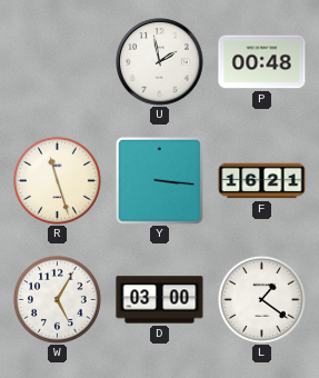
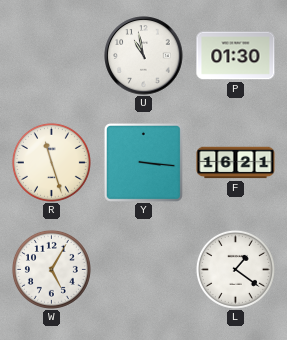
U: 1:58 -> 10:58 (144, 56)
P: 00:48 -> 01:30 (236, 56)
D: 03:00 -> none (160, 300)
